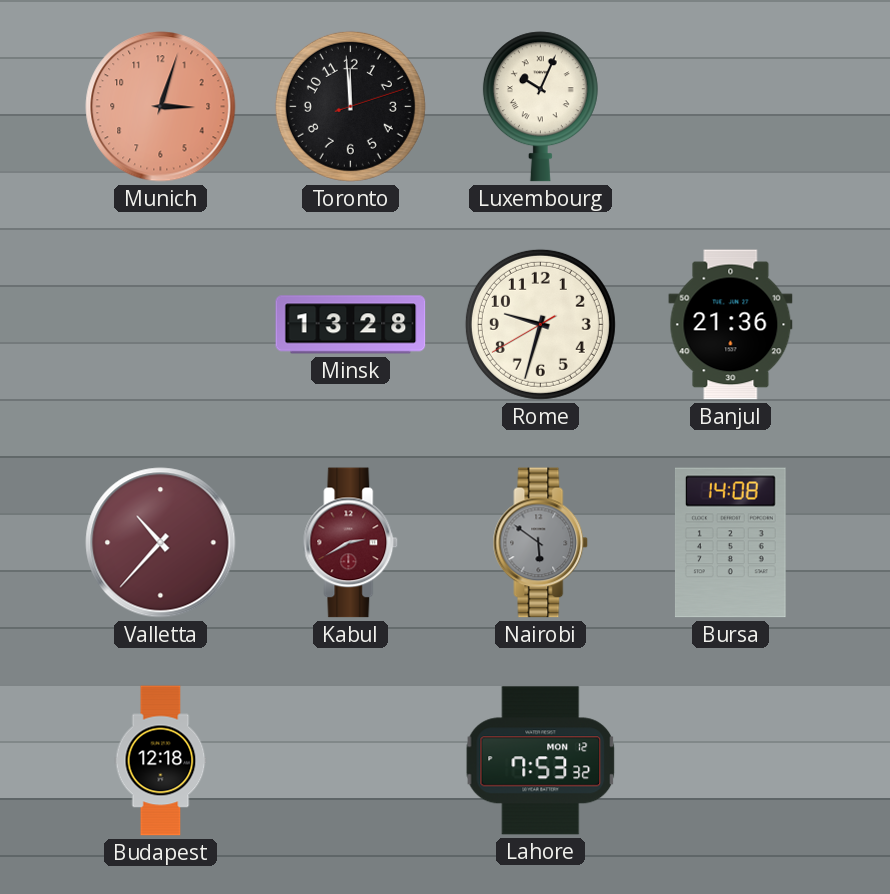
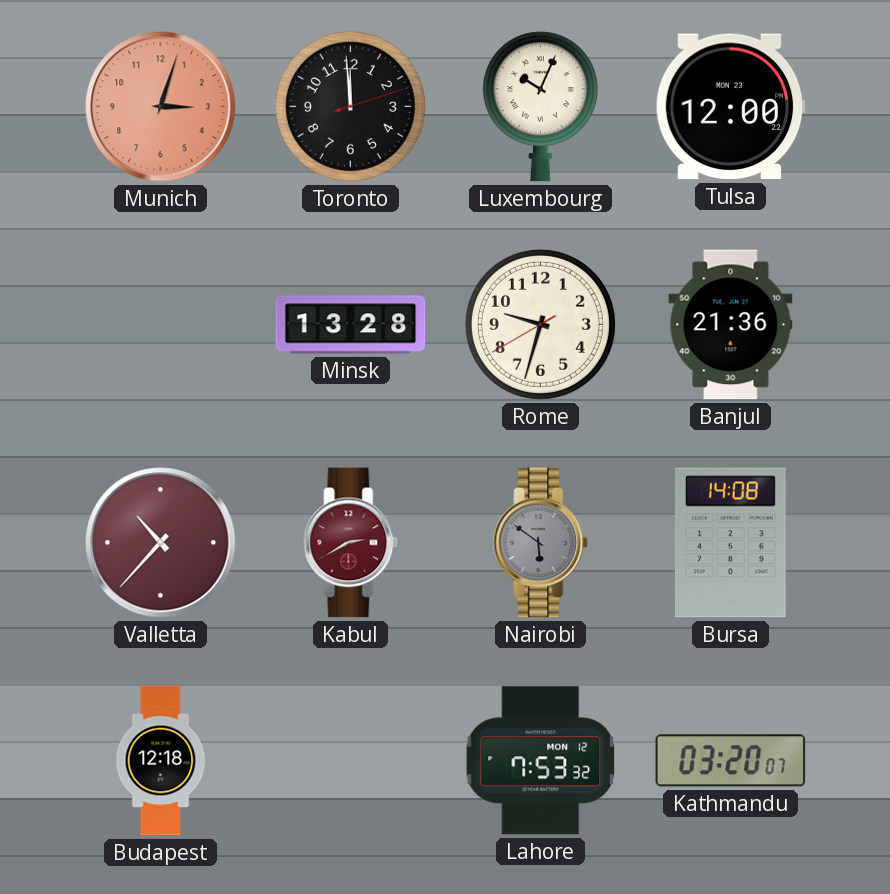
Tulsa: none -> 12:00 (730, 107)
Kathmandu: none -> 03:20 (731, 761)
